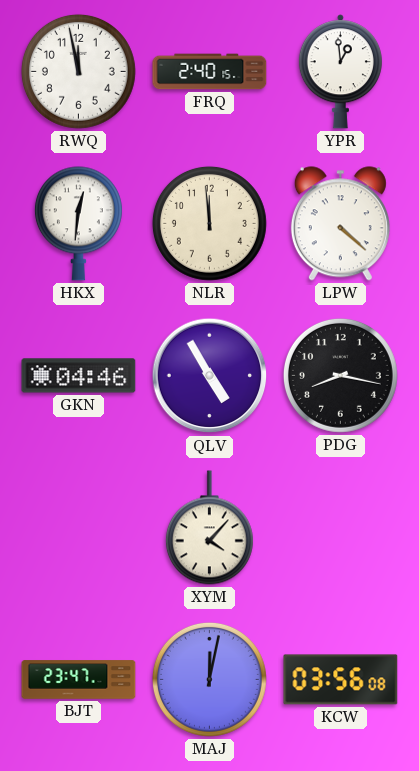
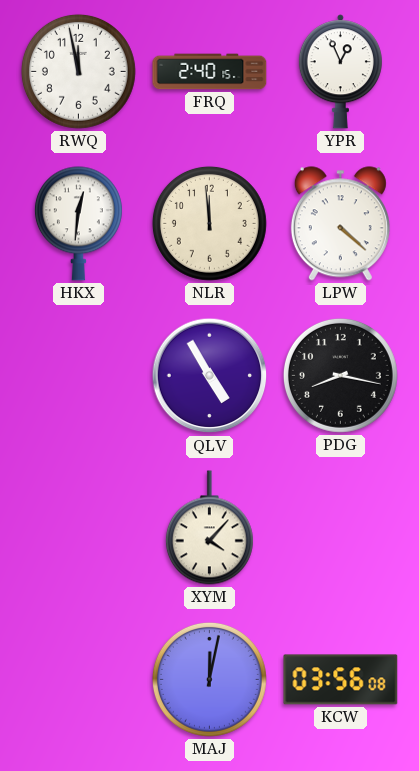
YPR: 12:59 -> 12:56 (340, 72)
GKN: 04:46 -> none (79, 376)
BJT: 23:47 -> none (79, 680)
